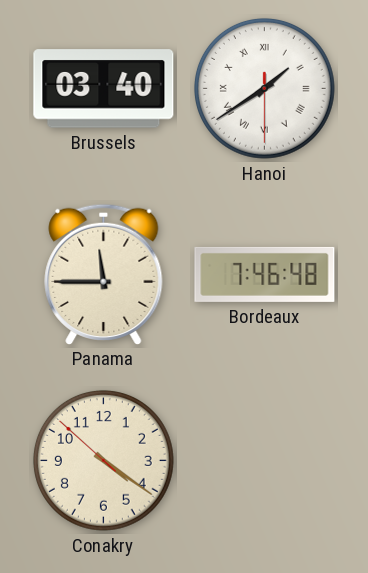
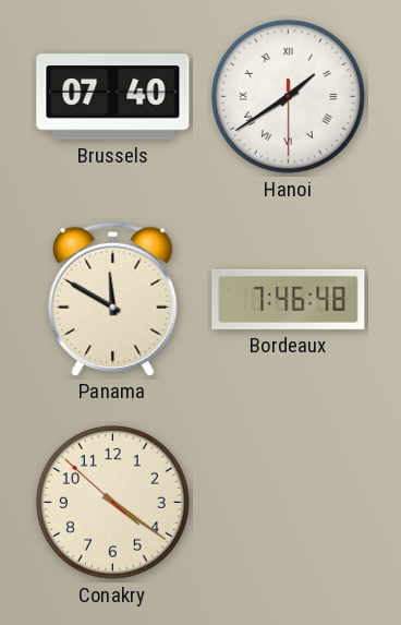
Brussels: 03:40 -> 07:40 (113, 97)
Panama: 11:45 -> 11:50 (113, 299)
